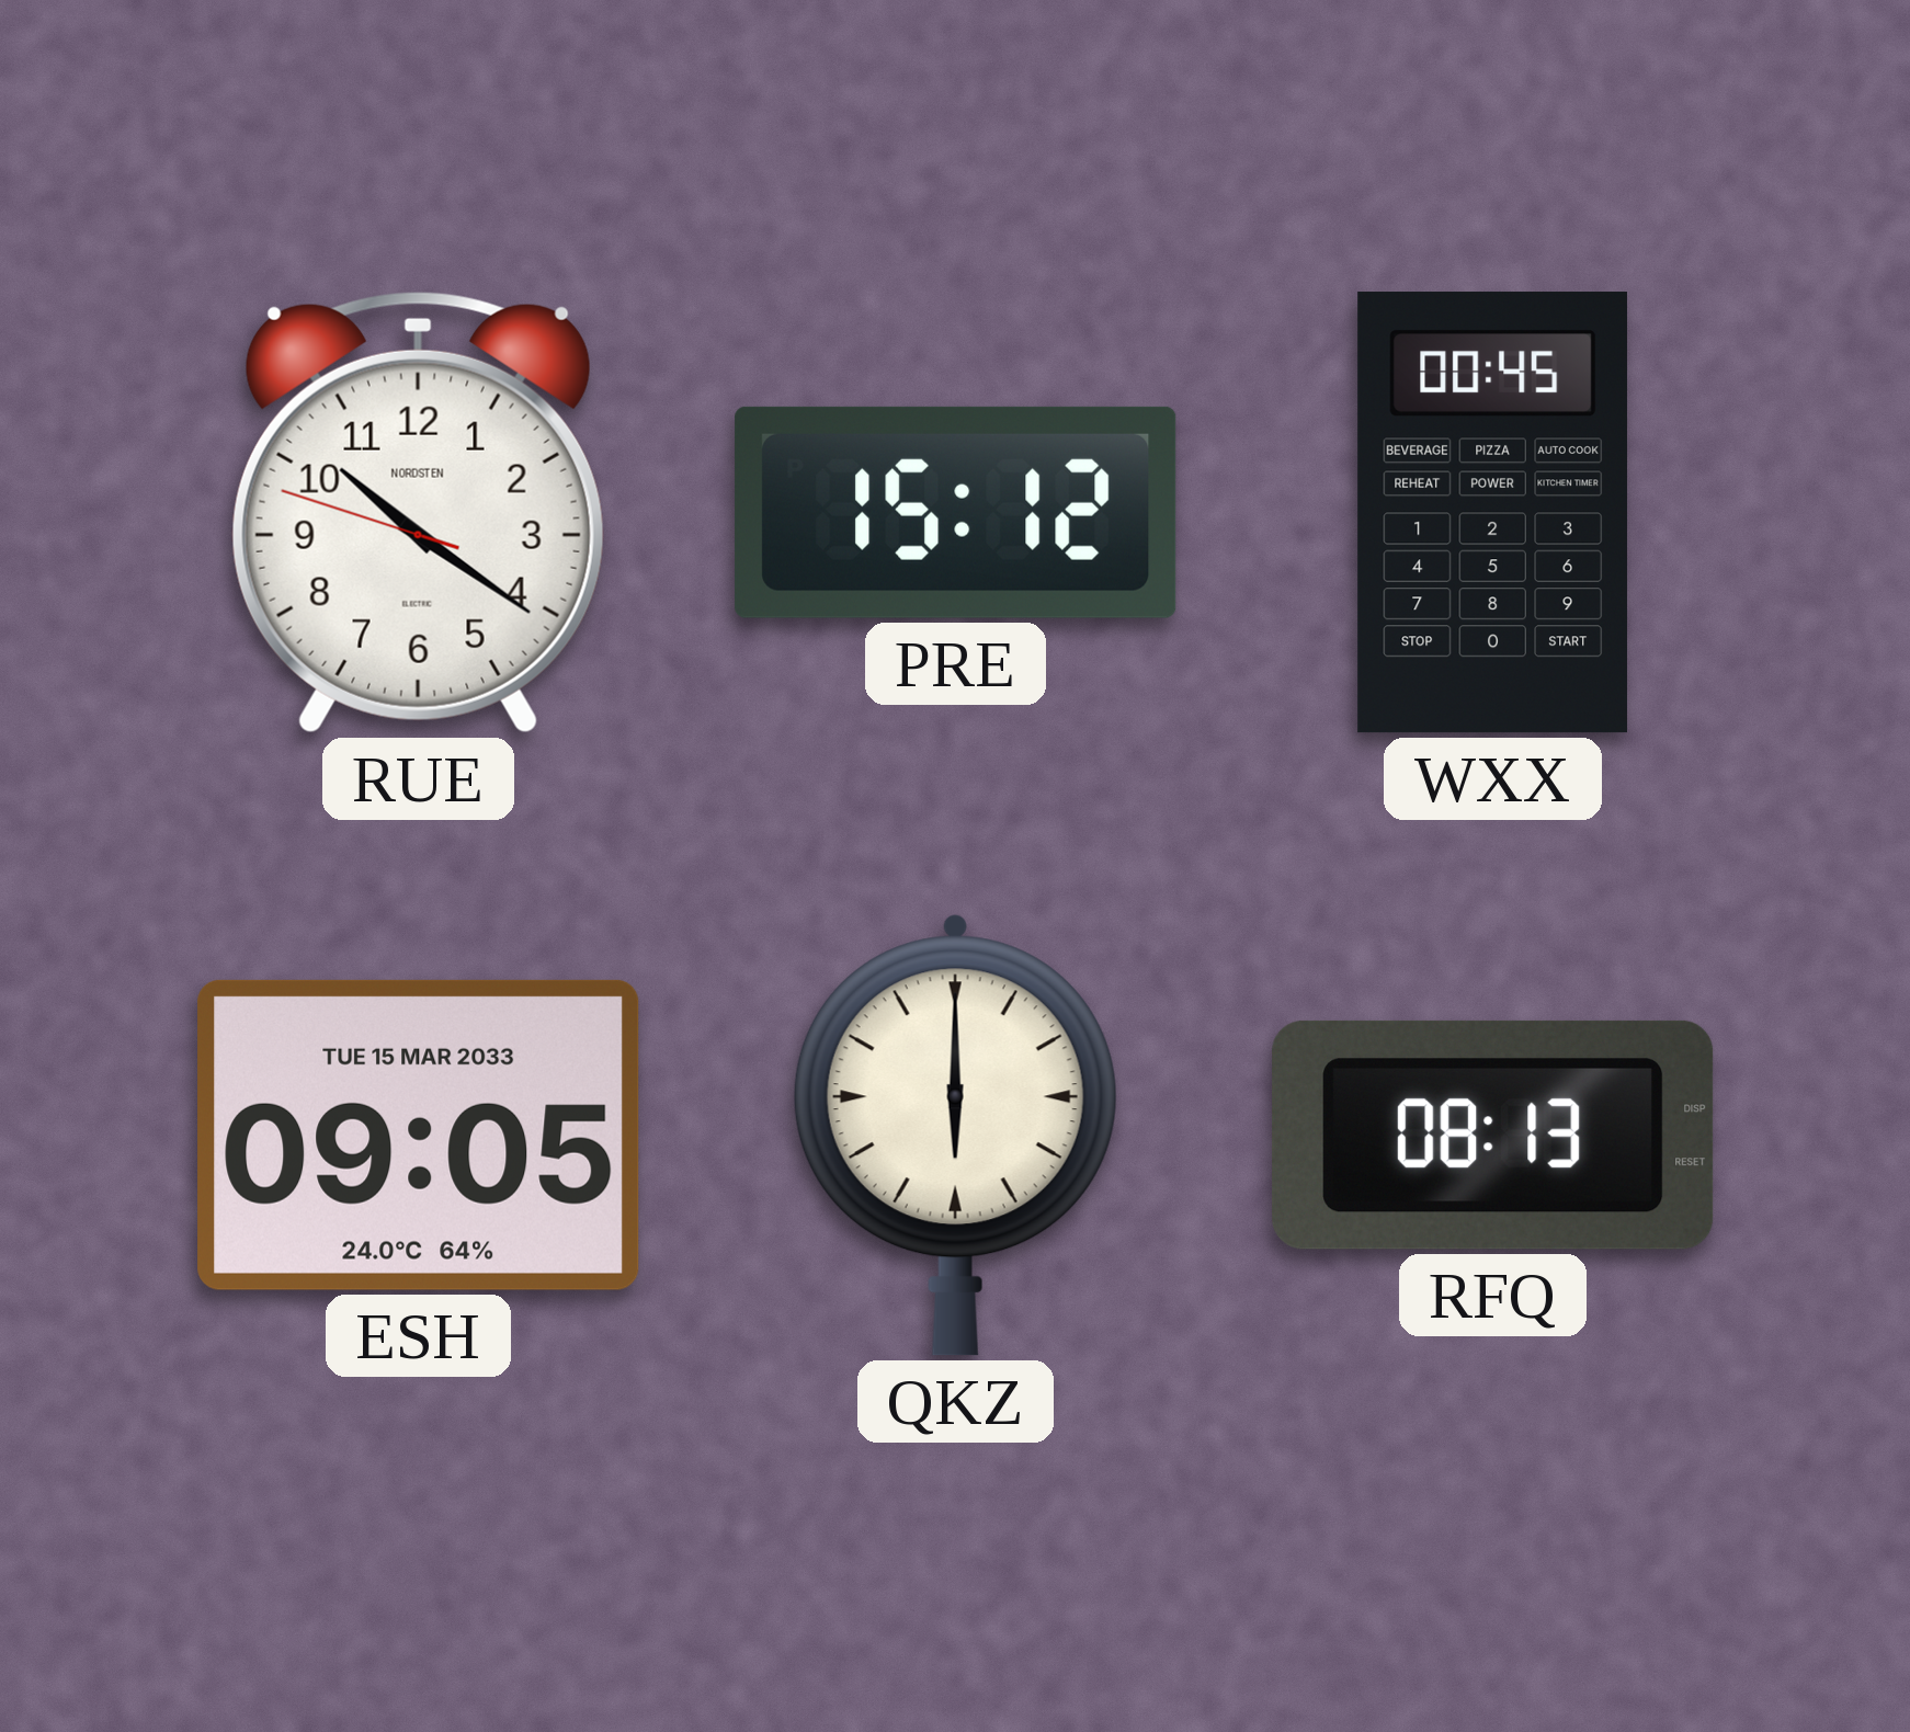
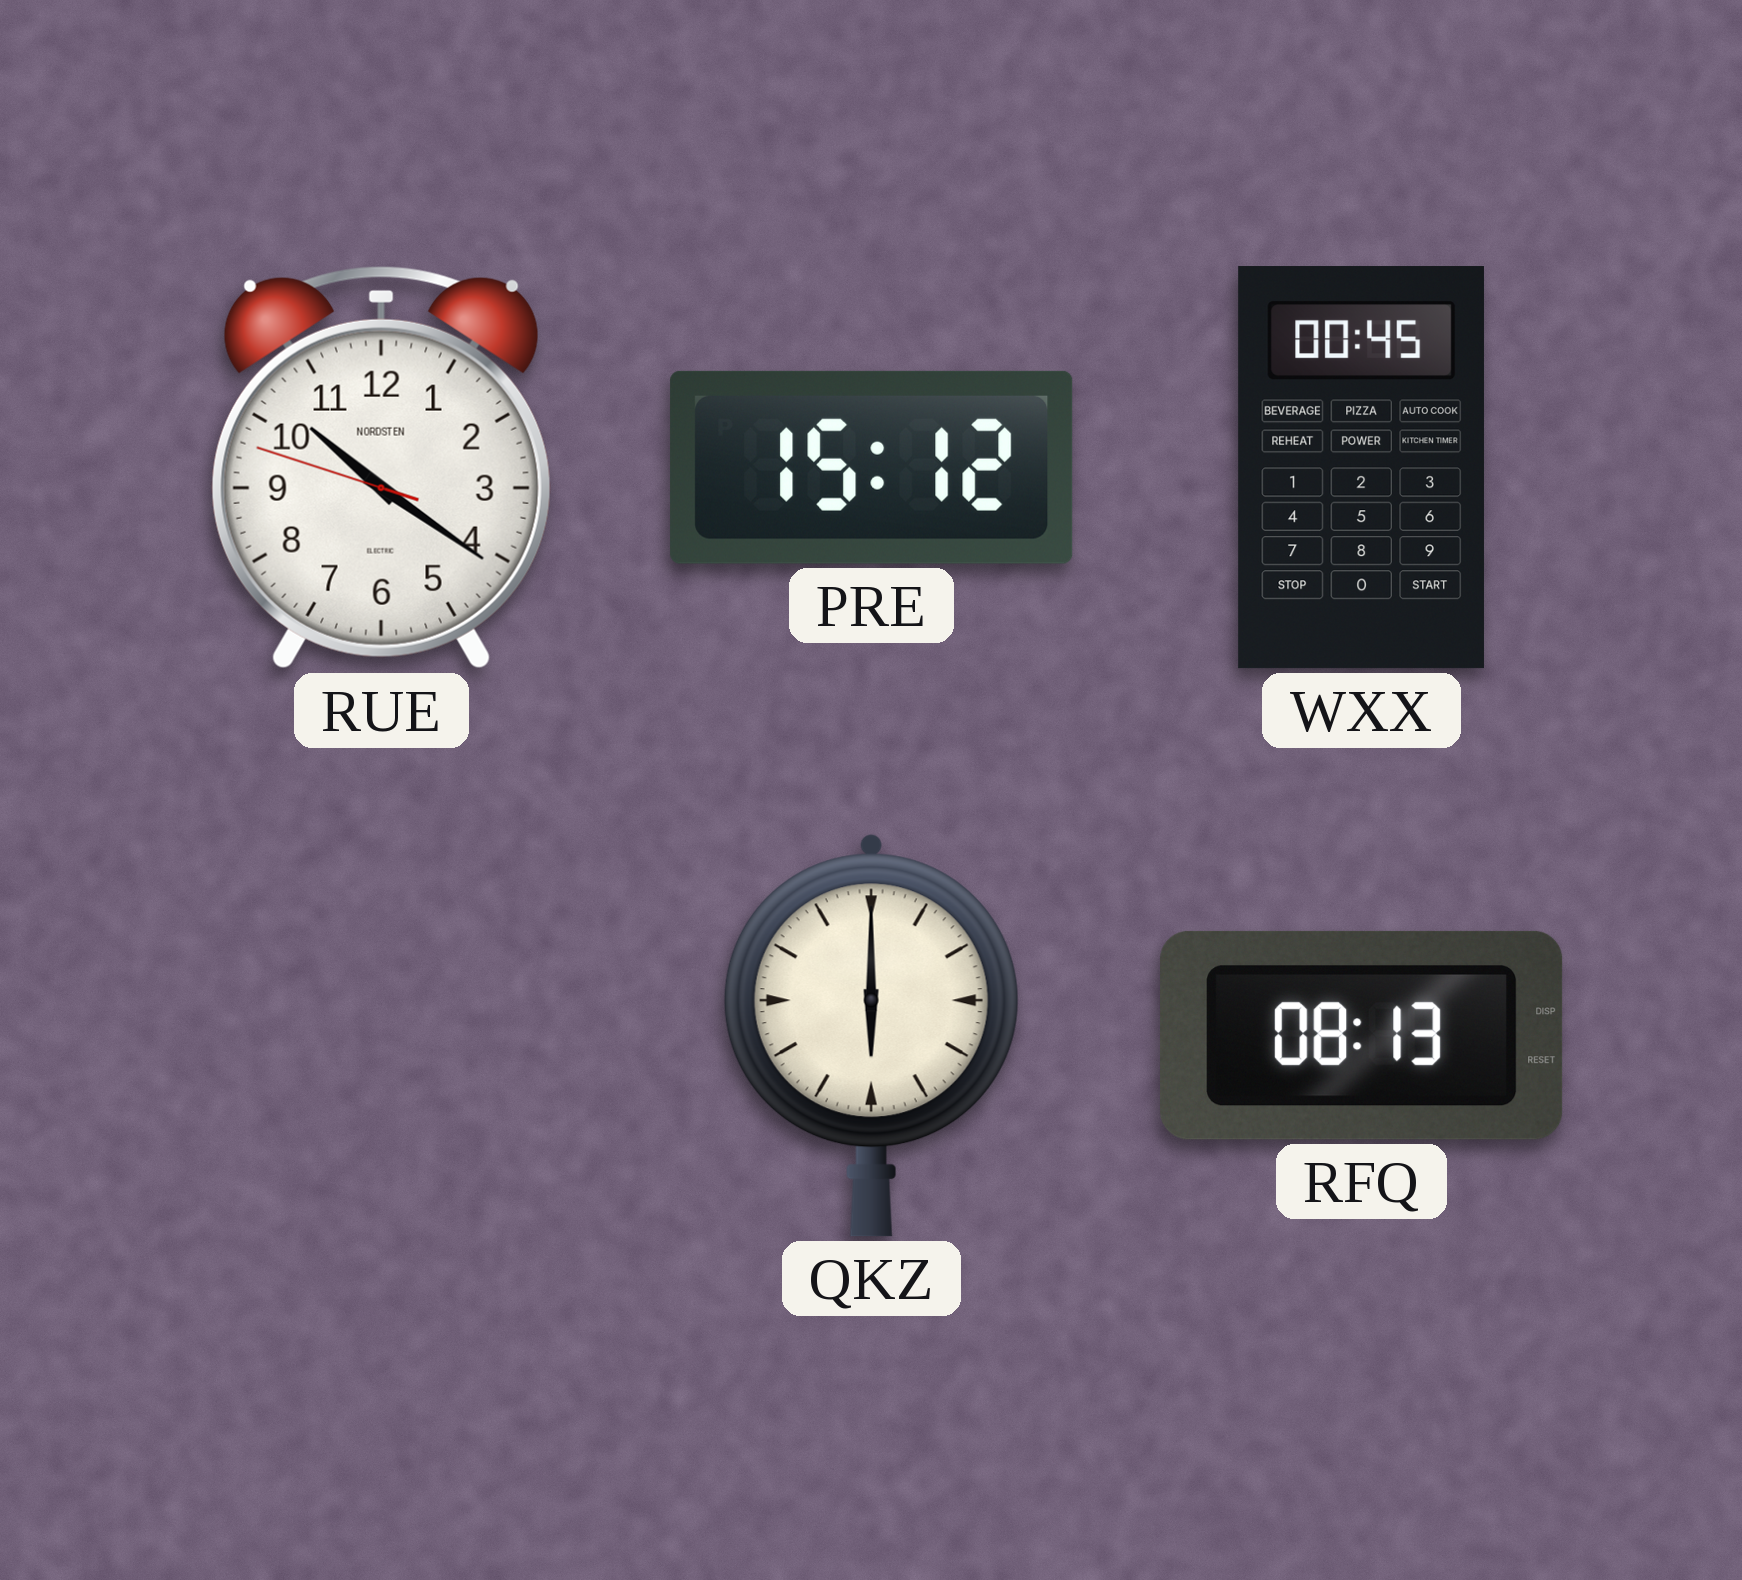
ESH: 09:05 -> none (419, 1135)
